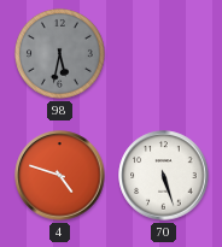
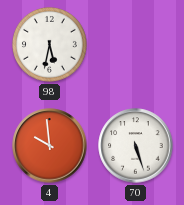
98 dial: grey -> white (49, 44)
4: 4:48 -> 9:59 (50, 146)
